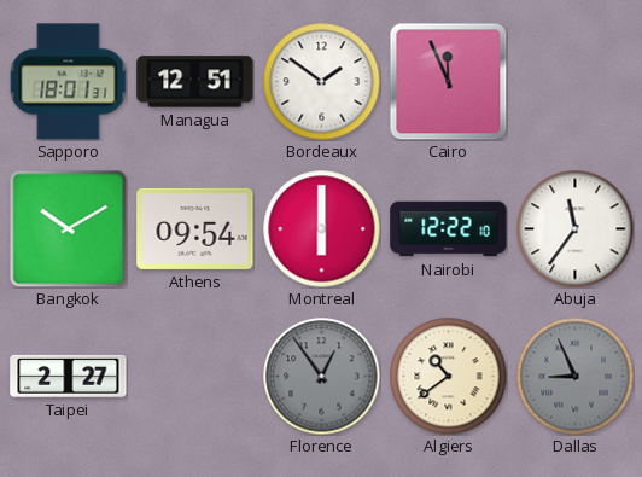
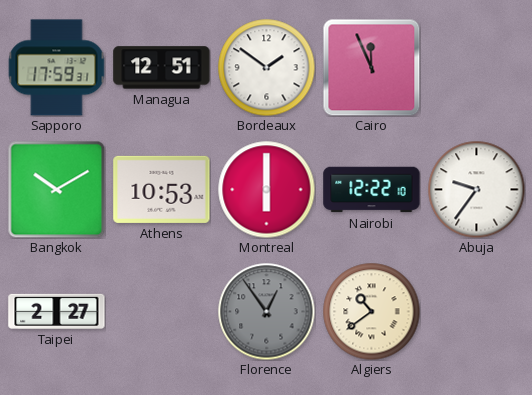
Sapporo: 18:01 -> 17:59 (56, 68)
Athens: 09:54 -> 10:53 (162, 189)
Abuja: 11:36 -> 9:36 (476, 189)
Dallas: 8:56 -> none (574, 376)
